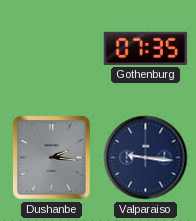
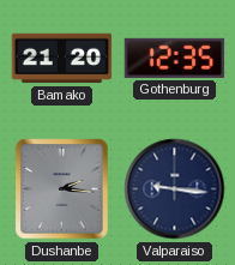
Bamako: none -> 21:20 (62, 59)
Gothenburg: 07:35 -> 12:35 (175, 58)
